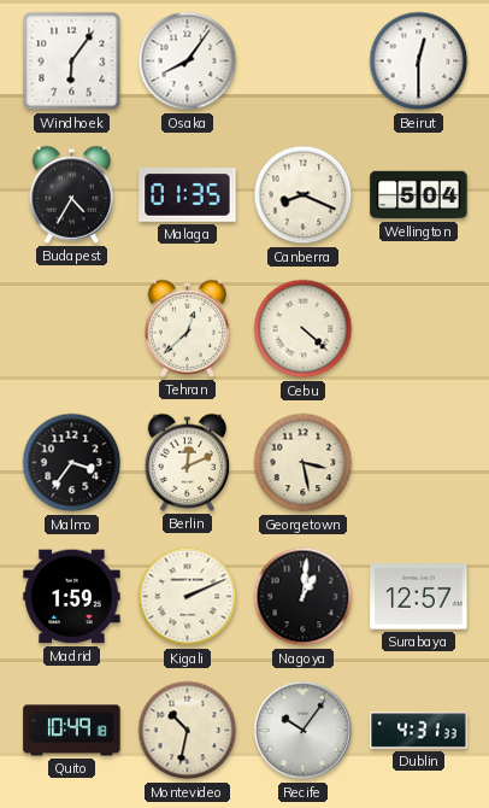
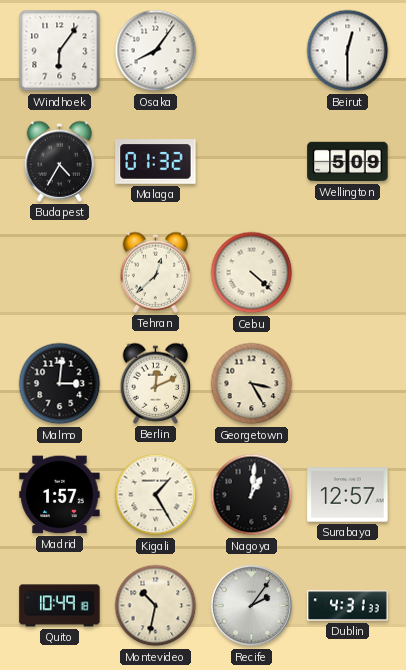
Malaga: 01:35 -> 01:32 (156, 162)
Canberra: 8:19 -> none (304, 195)
Wellington: 5:04 -> 5:09 (348, 162)
Malmo: 3:36 -> 3:01 (60, 384)
Georgetown: 3:28 -> 3:25 (252, 384)
Madrid: 1:59 -> 1:57 (60, 495)
Kigali: 2:11 -> 1:25 (156, 495)
Recife: 10:06 -> 2:06 (252, 606)
